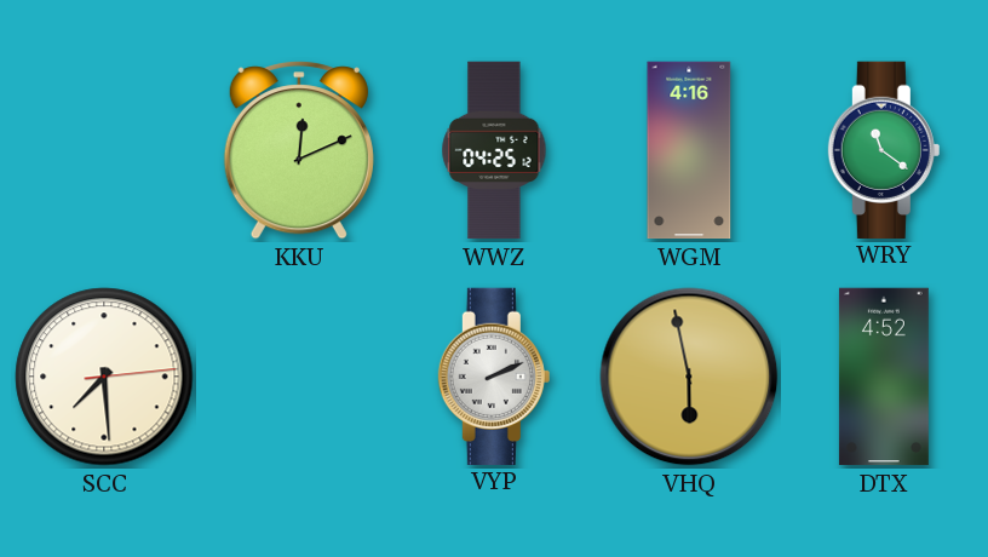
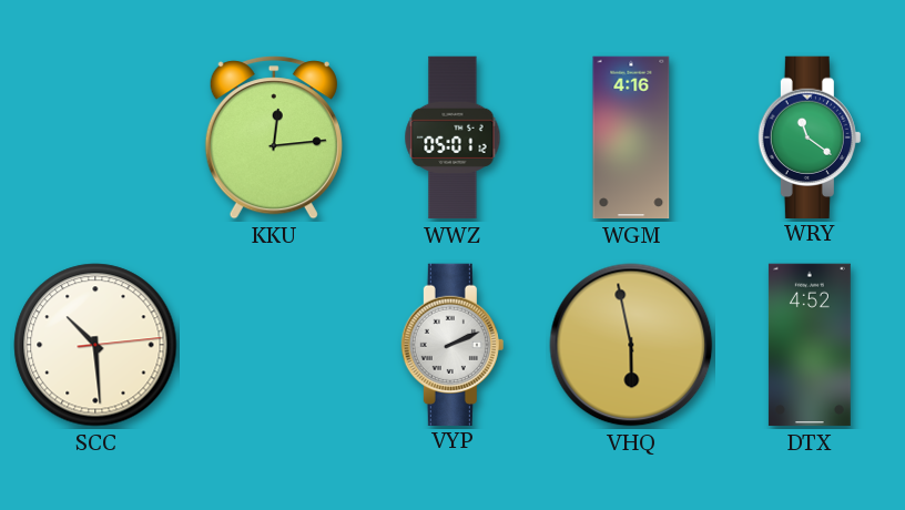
KKU: 12:11 -> 12:14 (274, 137)
WWZ: 04:25 -> 05:01 (452, 137)
SCC: 7:29 -> 10:29 (95, 345)
